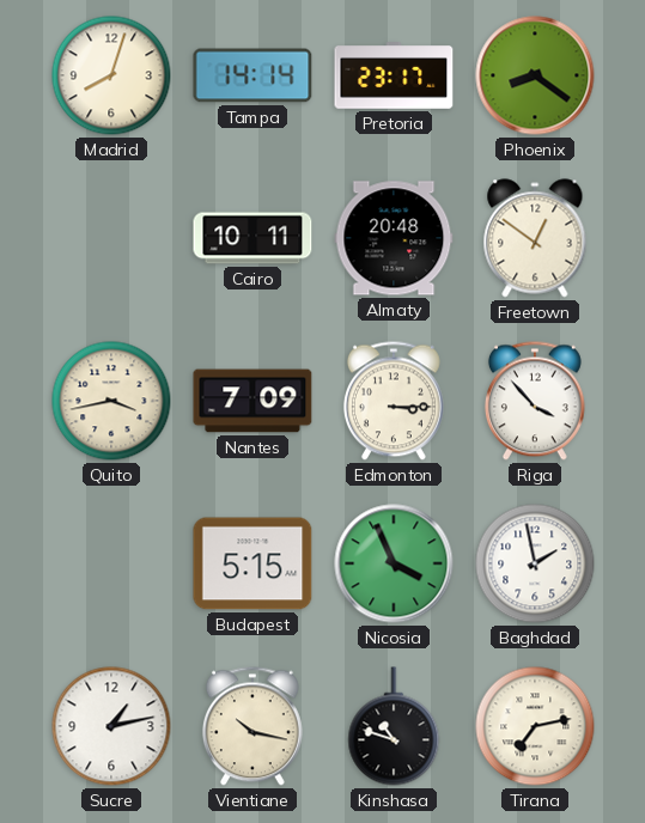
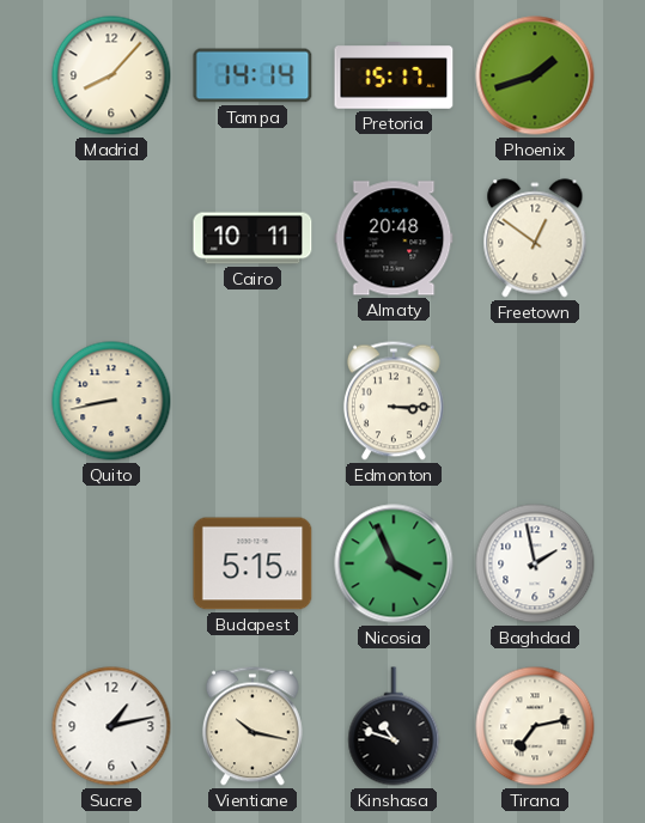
Madrid: 8:03 -> 8:07 (111, 75)
Pretoria: 23:17 -> 15:17 (394, 75)
Phoenix: 8:21 -> 1:42 (535, 75)
Quito: 3:43 -> 8:43 (111, 401)
Nantes: 7:09 -> none (252, 401)
Riga: 3:53 -> none (535, 401)
